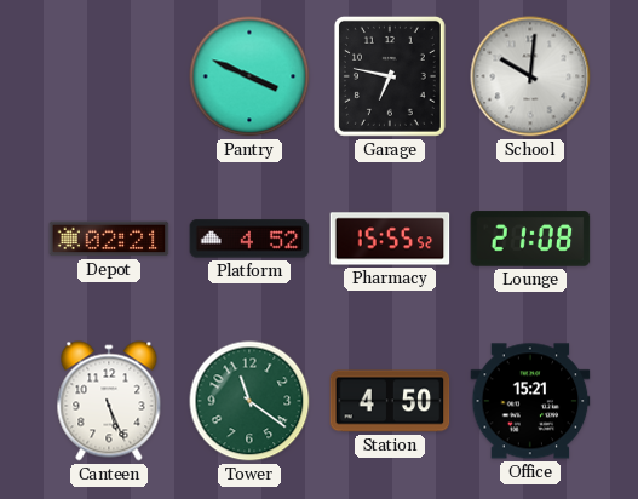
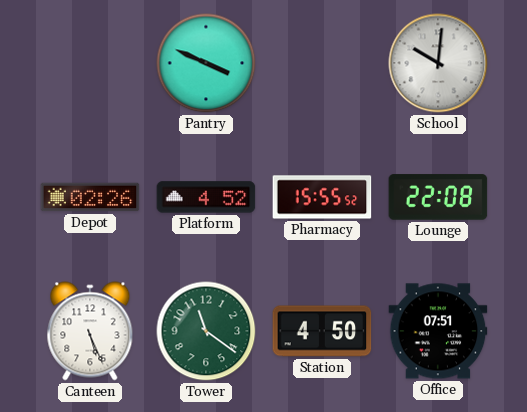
Garage: 6:47 -> none (390, 76)
Depot: 02:21 -> 02:26 (90, 197)
Lounge: 21:08 -> 22:08 (438, 197)
Office: 15:21 -> 07:51 (438, 331)
